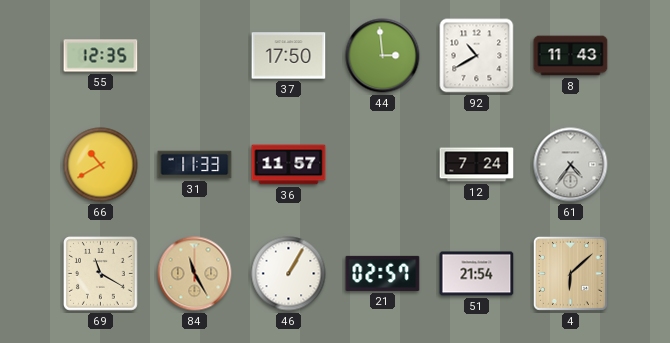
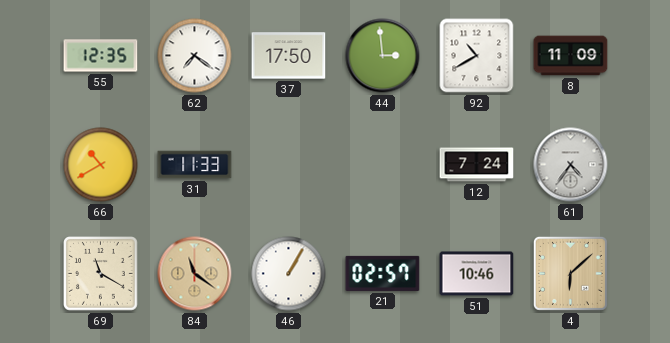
62: none -> 7:21 (195, 56)
8: 11:43 -> 11:09 (571, 56)
36: 11:57 -> none (289, 165)
84: 11:25 -> 11:21 (195, 274)
51: 21:54 -> 10:46 (477, 274)
